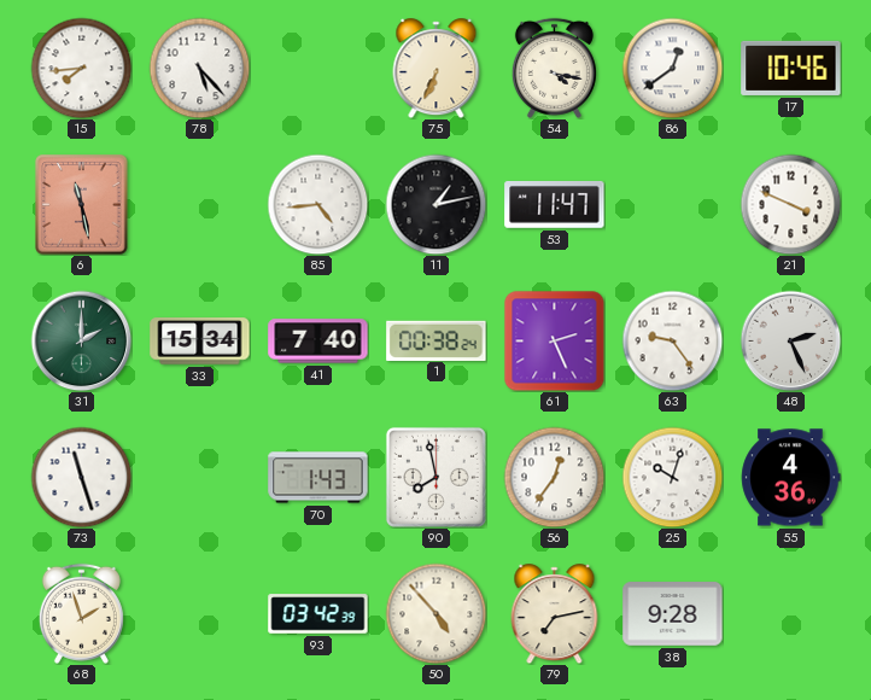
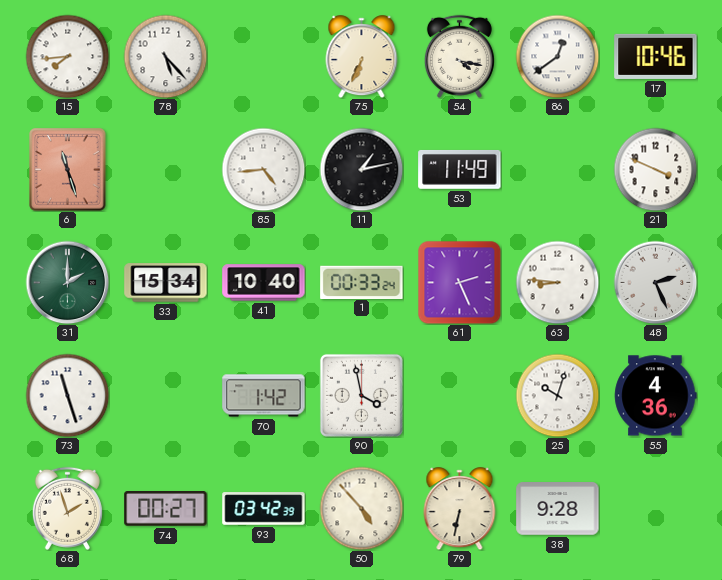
6: 11:28 -> 11:27 (68, 170)
53: 11:47 -> 11:49 (460, 169)
41: 7:40 -> 10:40 (264, 283)
1: 00:38 -> 00:33 (362, 282)
63: 9:24 -> 8:46 (557, 282)
70: 1:43 -> 1:42 (264, 396)
90: 7:58 -> 3:58 (361, 395)
56: 12:36 -> none (554, 477)
74: none -> 00:27 (166, 509)
79: 7:13 -> 6:32 (460, 509)
